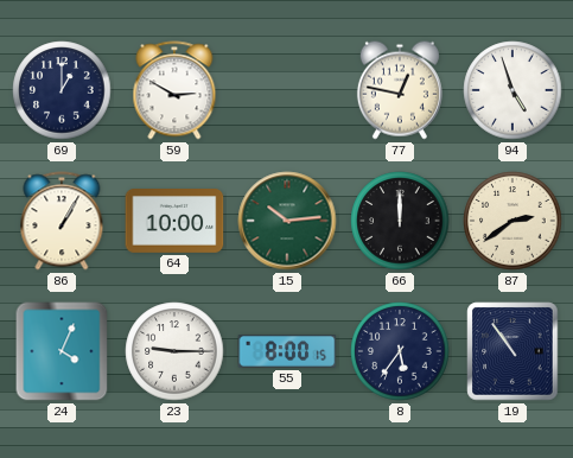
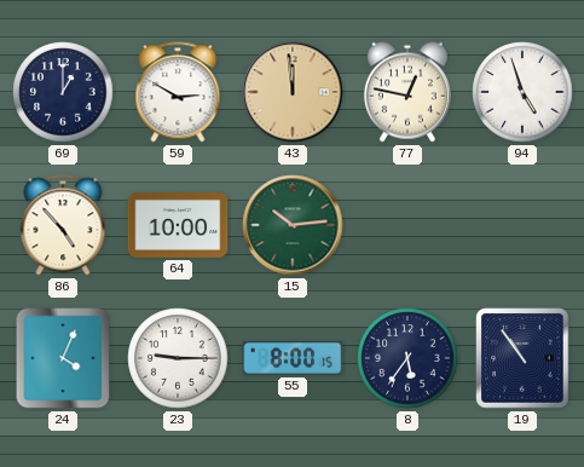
43: none -> 11:59 (293, 92)
86: 1:05 -> 4:53 (63, 225)
66: 12:00 -> none (400, 221)
87: 2:39 -> none (512, 221)
